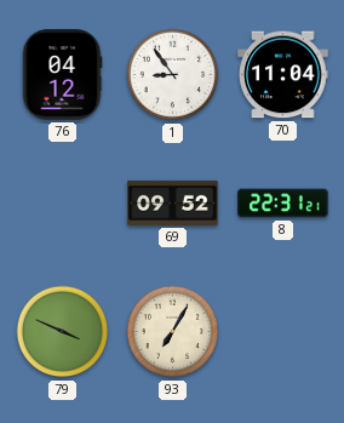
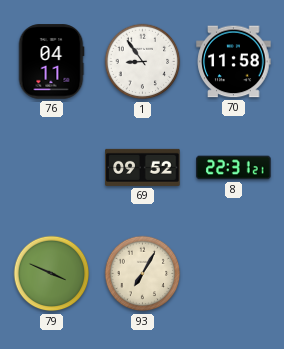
76: 04:12 -> 04:11 (51, 62)
70: 11:04 -> 11:58 (234, 62)
